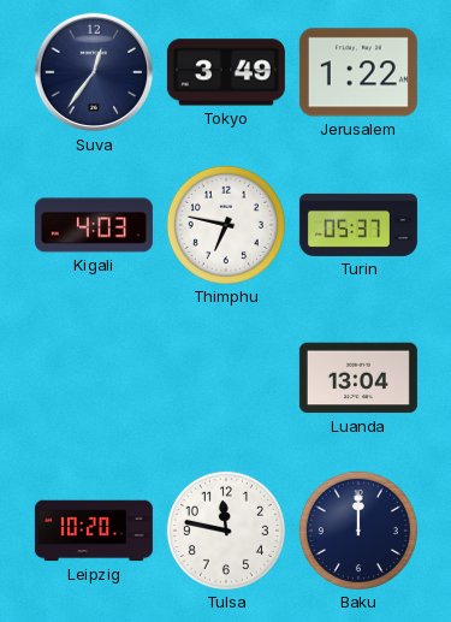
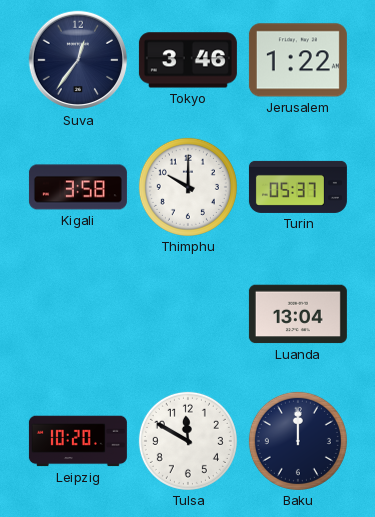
Tokyo: 3:49 -> 3:46 (188, 60)
Kigali: 4:03 -> 3:58 (78, 187)
Thimphu: 6:47 -> 10:00 (188, 187)
Tulsa: 11:47 -> 11:50 (188, 441)
